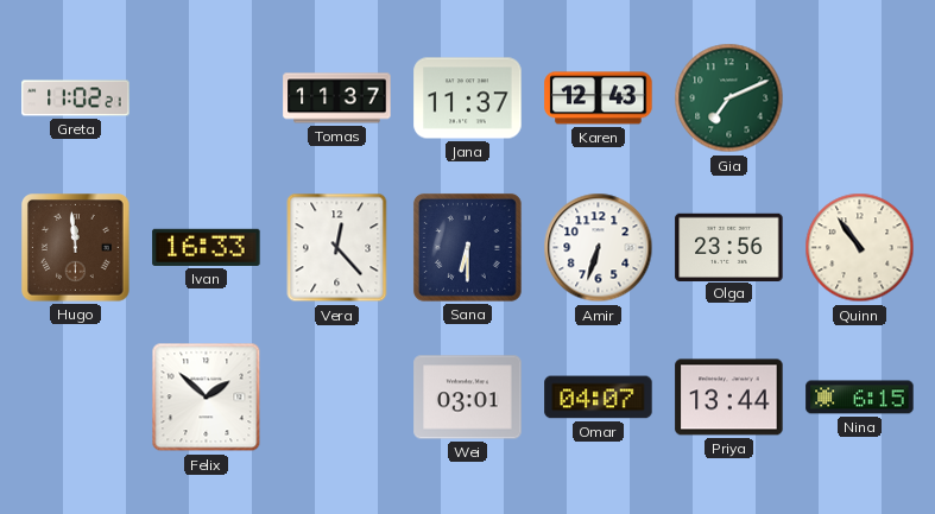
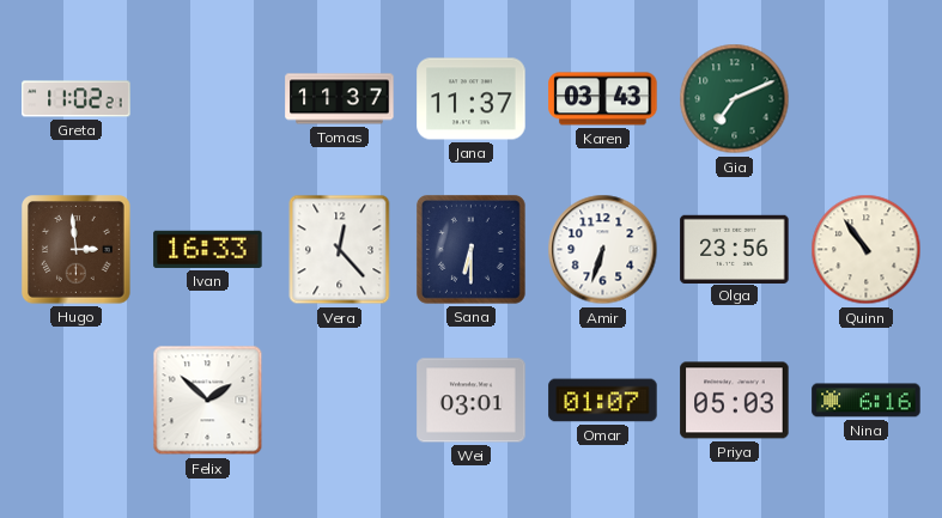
Karen: 12:43 -> 03:43 (603, 99)
Hugo: 11:59 -> 2:59 (77, 250)
Omar: 04:07 -> 01:07 (603, 401)
Priya: 13:44 -> 05:03 (735, 401)
Nina: 6:15 -> 6:16 (867, 401)
